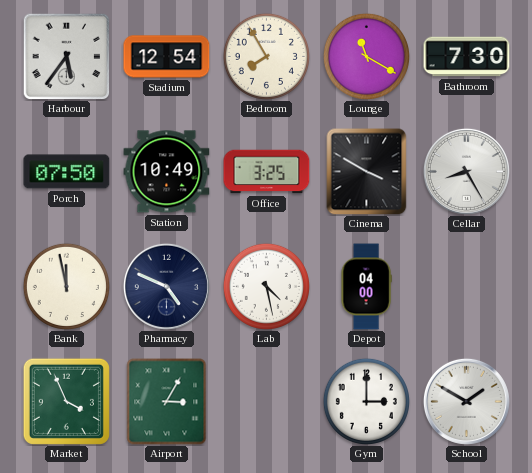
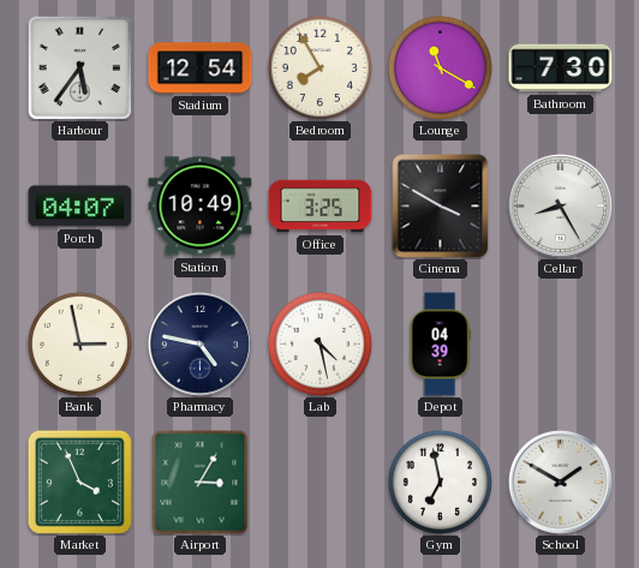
Porch: 07:50 -> 04:07 (80, 207)
Bank: 11:58 -> 2:58 (79, 343)
Pharmacy: 4:49 -> 4:47 (199, 343)
Depot: 04:00 -> 04:39 (440, 345)
Gym: 3:00 -> 6:58 (440, 482)
